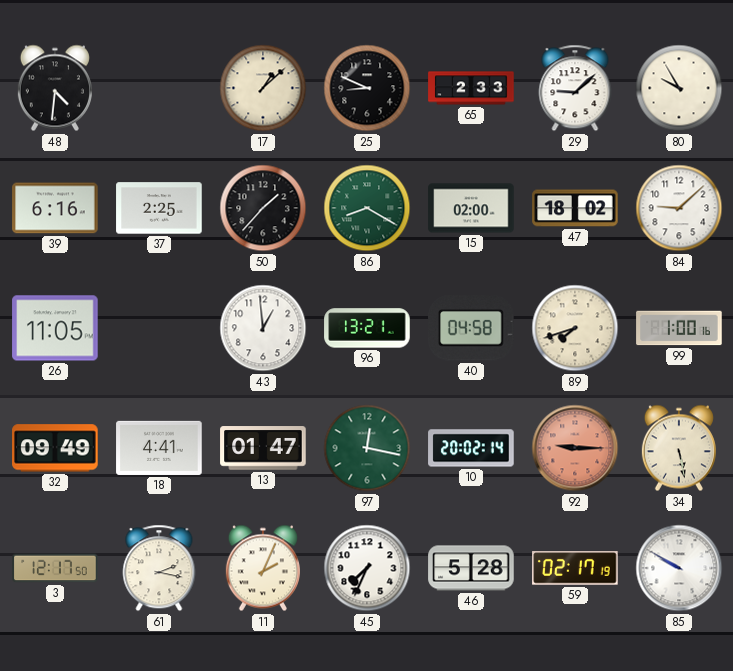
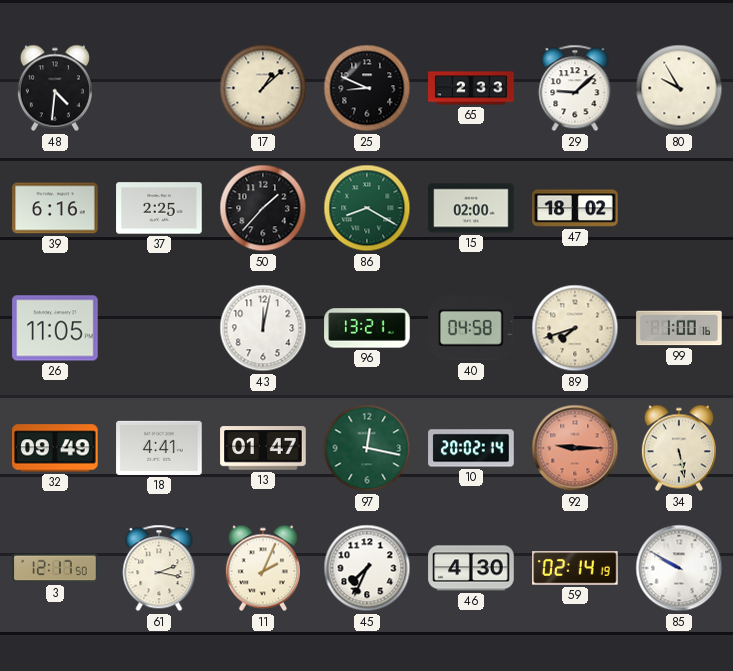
84: 9:08 -> none (679, 208)
43: 12:59 -> 12:02 (263, 328)
46: 5:28 -> 4:30 (471, 568)
59: 02:17 -> 02:14 (575, 568)
